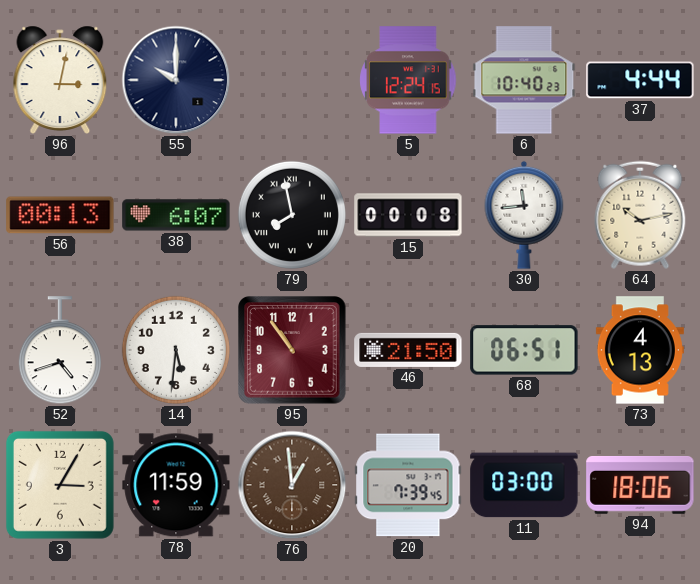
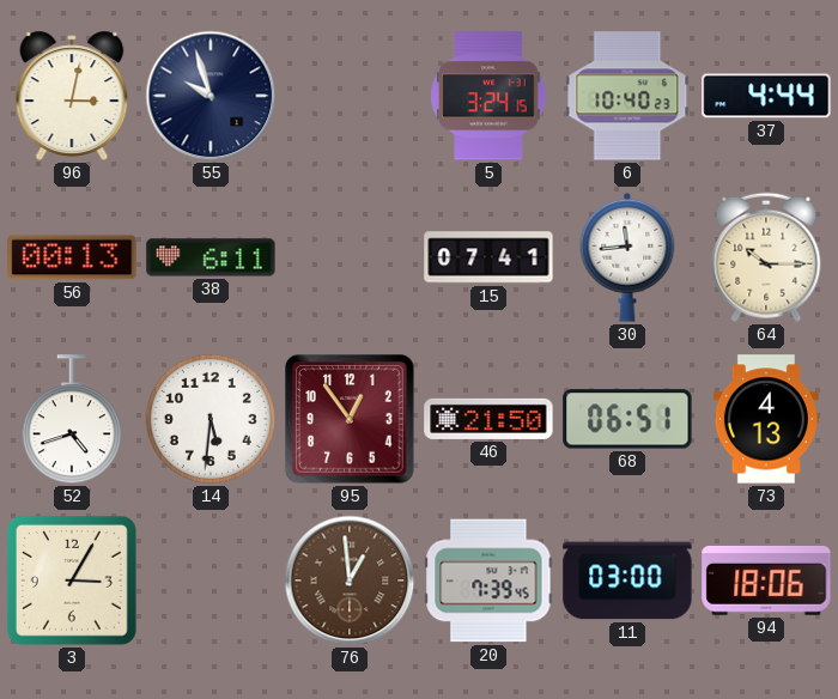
55: 10:00 -> 9:57 (211, 96)
5: 12:24 -> 3:24 (488, 96)
38: 6:07 -> 6:11 (211, 257)
79: 7:58 -> none (292, 215)
15: 00:08 -> 07:41 (488, 257)
64: 10:13 -> 10:15 (766, 257)
95: 10:54 -> 12:54 (350, 419)
78: 11:59 -> none (176, 485)
